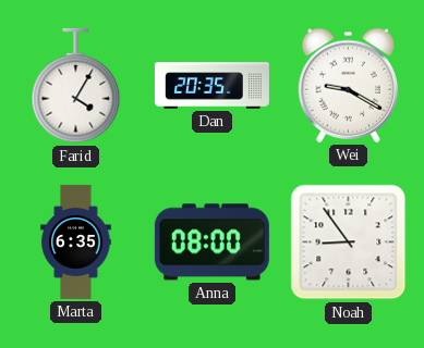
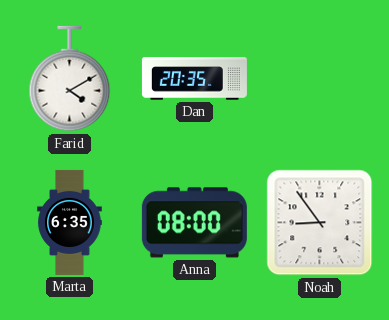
Farid: 4:05 -> 4:10 (70, 79)
Wei: 9:20 -> none (349, 85)
